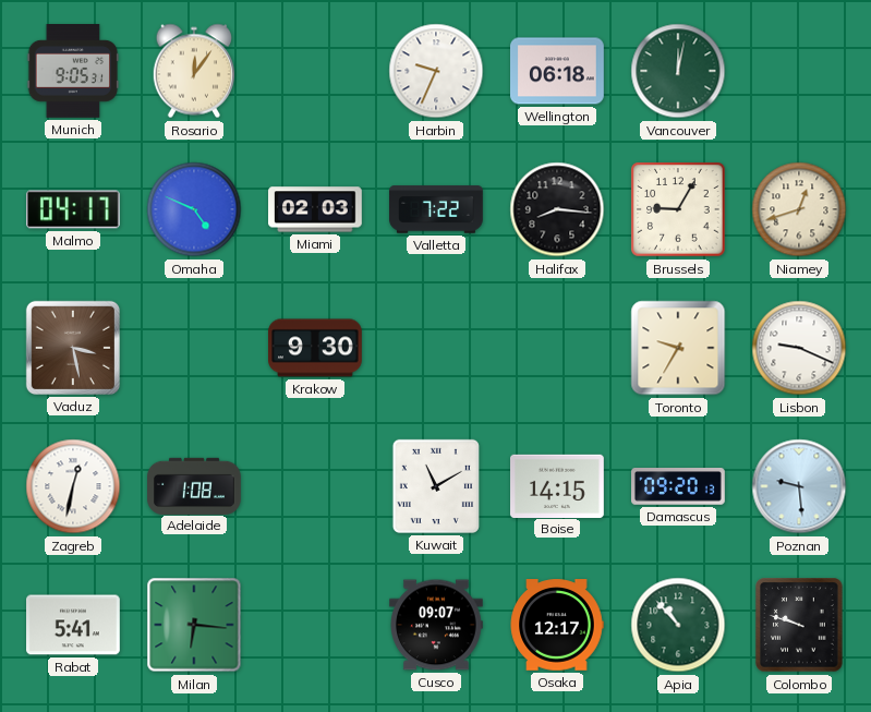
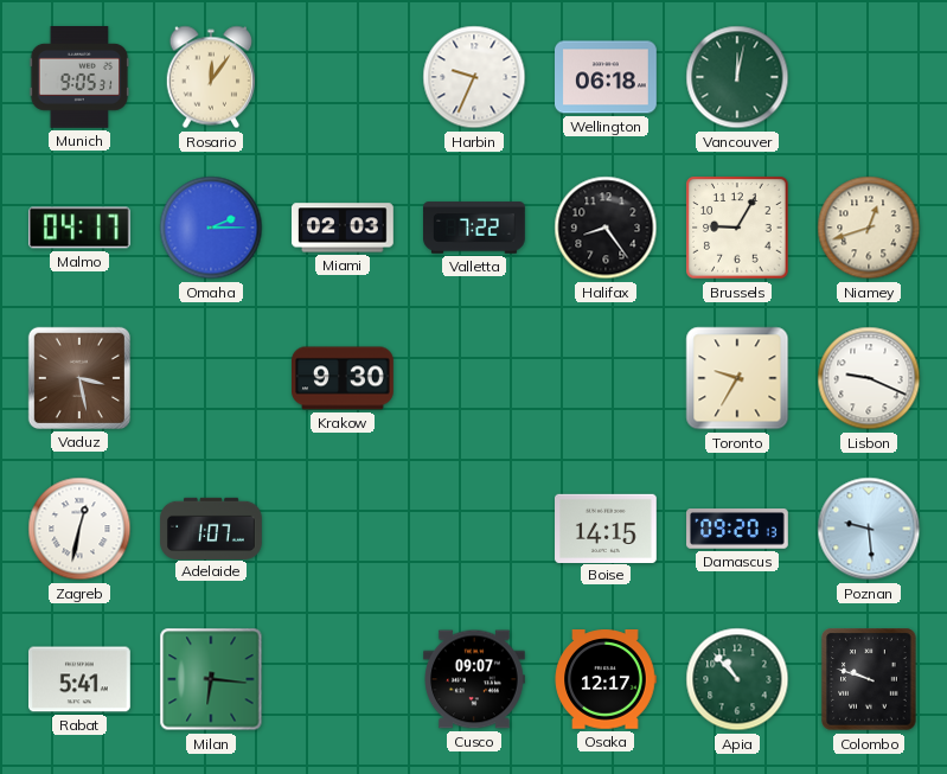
Omaha: 4:49 -> 2:15 (211, 228)
Halifax: 8:16 -> 8:24 (606, 228)
Adelaide: 1:08 -> 1:07 (211, 527)
Kuwait: 11:10 -> none (436, 486)
